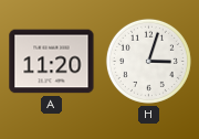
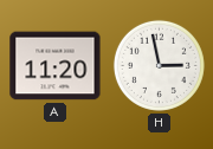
H: 3:03 -> 2:58 (159, 65)
